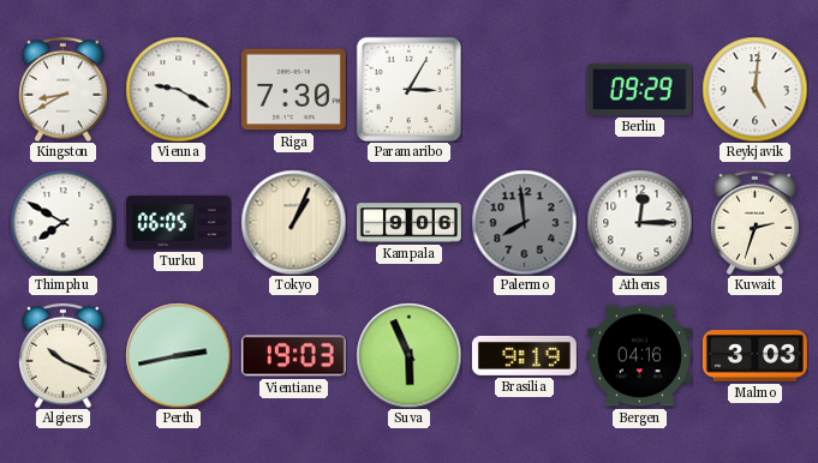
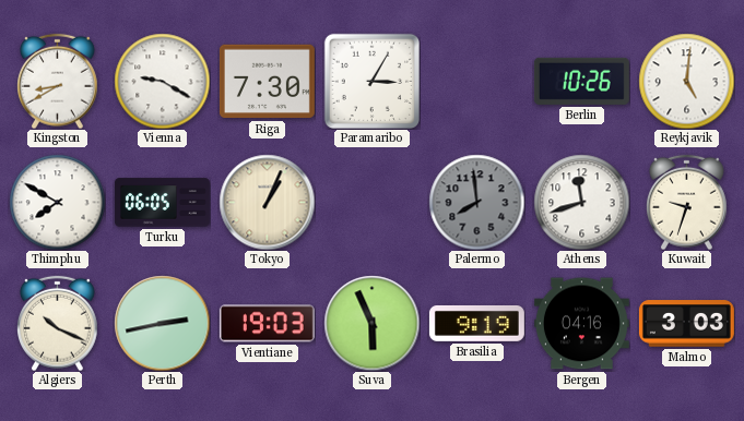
Berlin: 09:29 -> 10:26 (581, 81)
Kampala: 9:06 -> none (408, 223)
Athens: 12:15 -> 11:42 (581, 202)
Kuwait: 2:33 -> 9:33 (687, 202)
